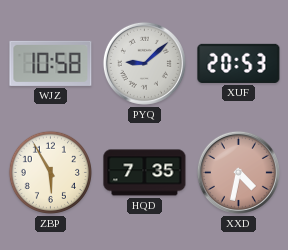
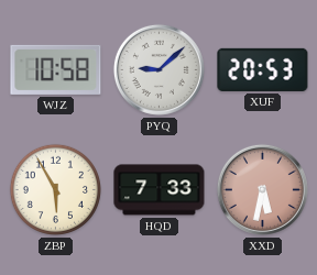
HQD: 7:35 -> 7:33 (160, 190)
XXD: 4:32 -> 5:32 (262, 189)
